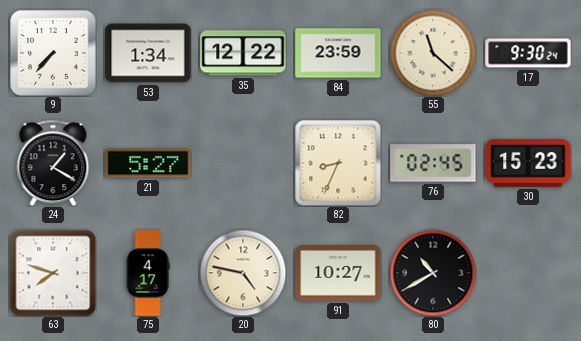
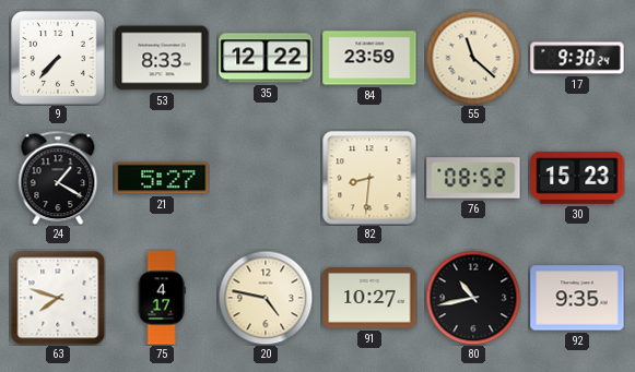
53: 1:34 -> 8:33 (162, 58)
82: 8:34 -> 8:31 (369, 178)
76: 02:45 -> 08:52 (473, 178)
80: 10:40 -> 10:43 (473, 298)
92: none -> 9:35 (577, 298)
